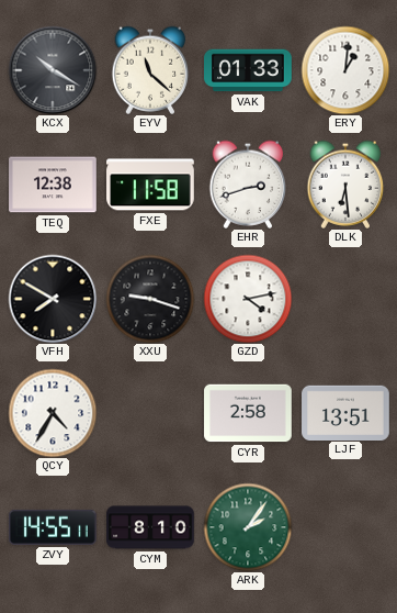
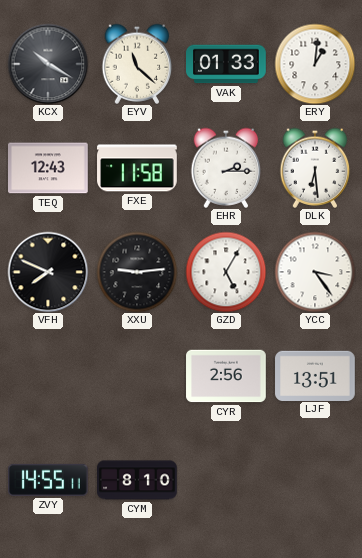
TEQ: 12:38 -> 12:43 (48, 168)
EHR: 2:42 -> 2:15 (226, 168)
VFH: 7:50 -> 7:49 (48, 272)
XXU: 9:18 -> 9:14 (137, 272)
GZD: 4:13 -> 5:05 (226, 272)
YCC: none -> 3:24 (315, 272)
QCY: 4:35 -> none (53, 413)
CYR: 2:58 -> 2:56 (226, 376)
ARK: 2:06 -> none (248, 527)
